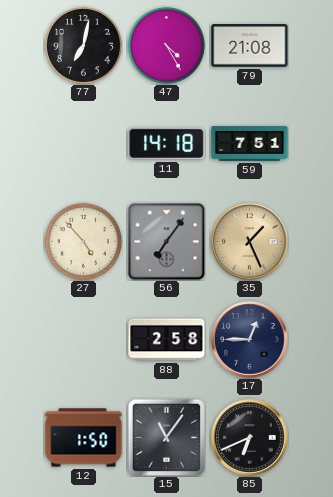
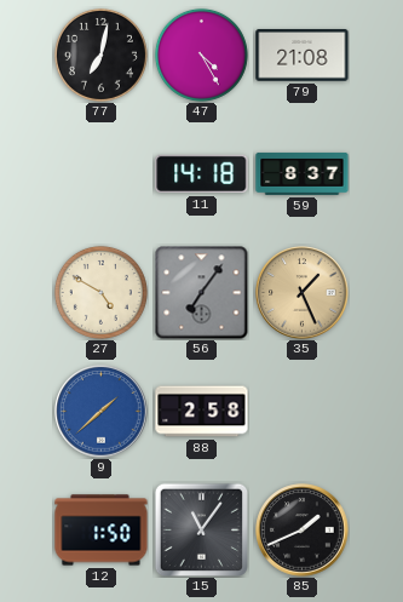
59: 7:51 -> 8:37 (303, 173)
27: 4:53 -> 4:50 (100, 292)
9: none -> 1:38 (102, 412)
17: 12:45 -> none (250, 340)
85: 6:41 -> 1:41 (303, 531)
